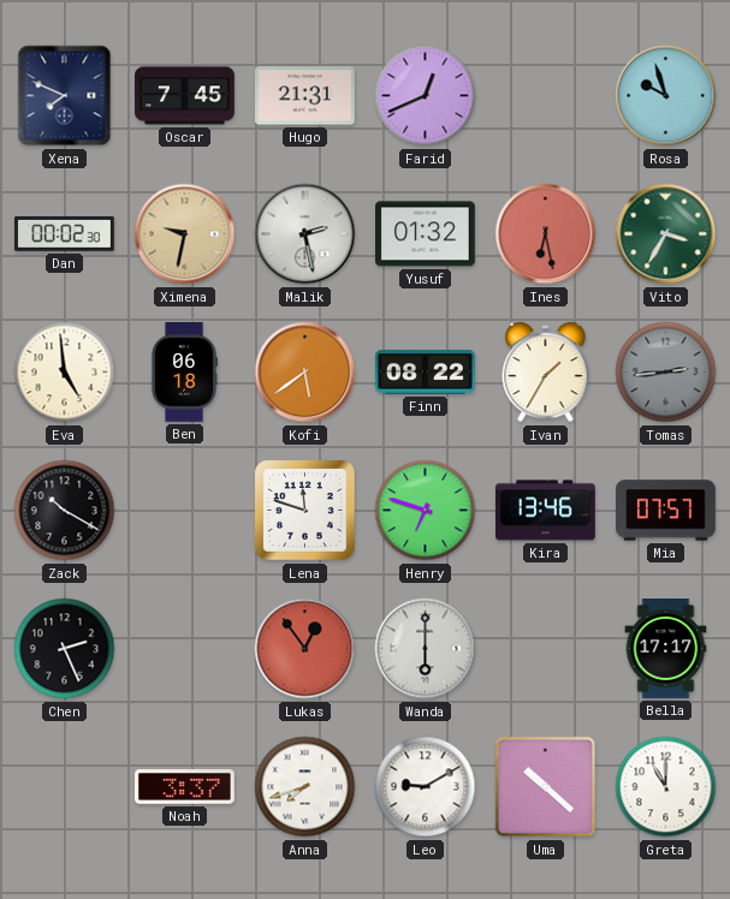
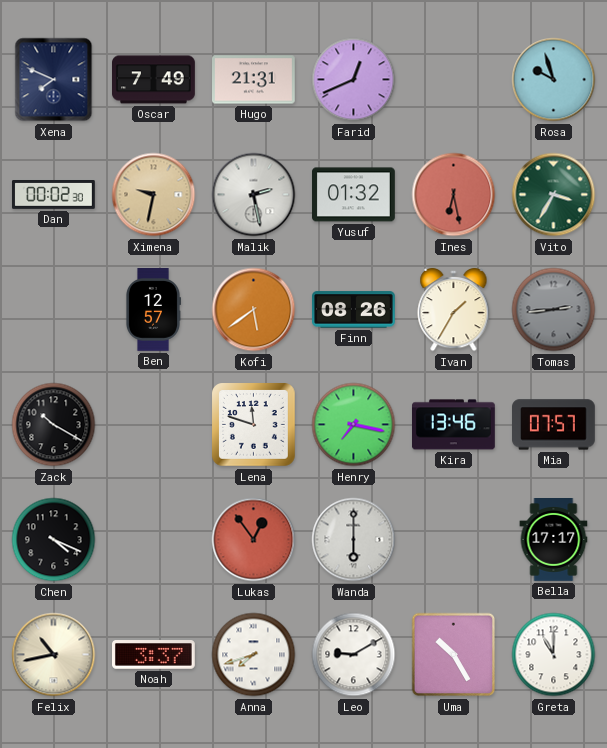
Oscar: 7:45 -> 7:49 (154, 80)
Eva: 4:59 -> none (65, 373)
Ben: 06:18 -> 12:57 (153, 310)
Finn: 08:22 -> 08:26 (354, 310)
Henry: 6:48 -> 7:17 (354, 425)
Chen: 2:26 -> 4:19 (54, 540)
Felix: none -> 10:43 (54, 655)
Uma: 10:22 -> 10:25 (454, 655)
